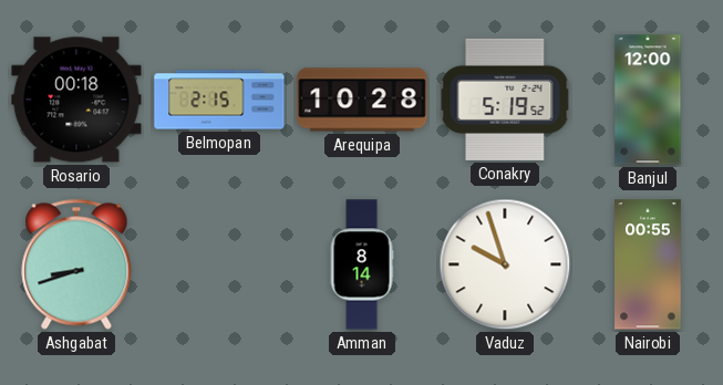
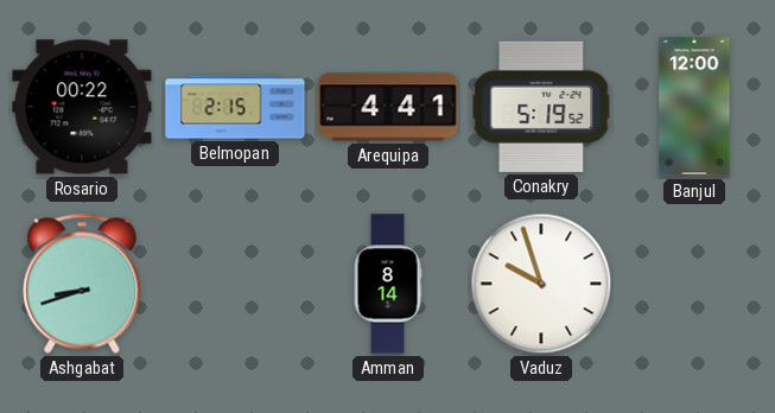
Rosario: 00:18 -> 00:22 (82, 107)
Arequipa: 10:28 -> 4:41 (388, 107)
Nairobi: 00:55 -> none (648, 264)
